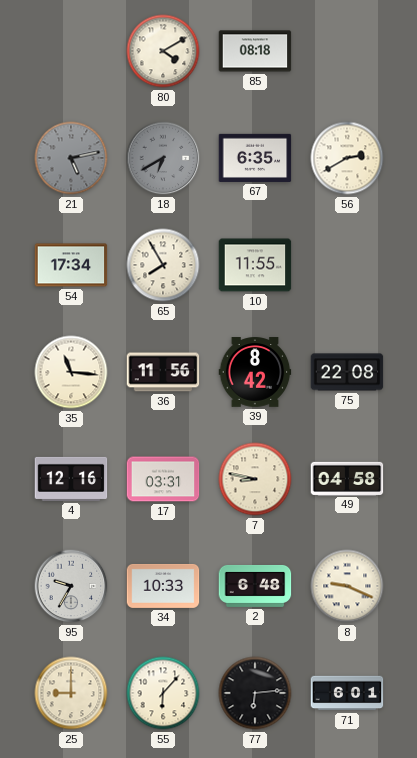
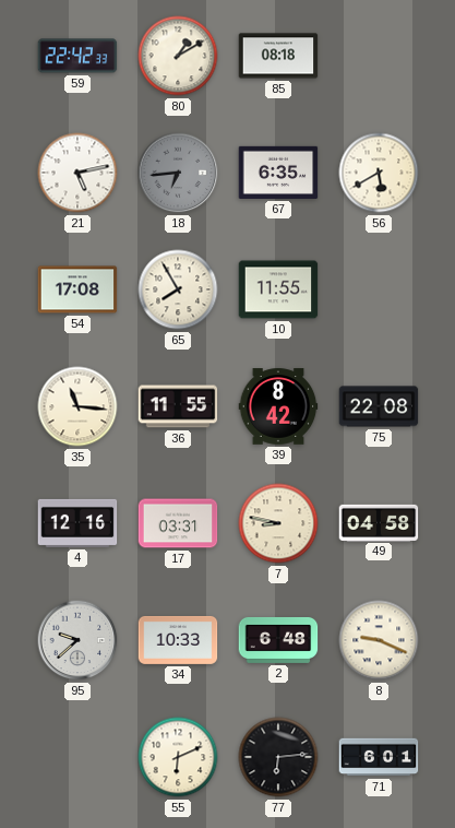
59: none -> 22:42 (77, 56)
80: 4:10 -> 1:10 (178, 56)
21 dial: grey -> white (77, 173)
18: 6:40 -> 6:44 (178, 173)
56: 2:40 -> 5:40 (379, 173)
54: 17:34 -> 17:08 (77, 289)
36: 11:56 -> 11:55 (178, 406)
95: 9:35 -> 9:38 (77, 640)
25: 9:00 -> none (71, 693)
55: 6:07 -> 6:11 (178, 757)
